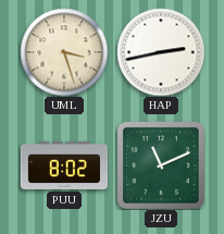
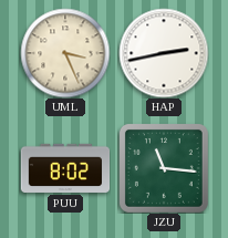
UML: 3:27 -> 3:26 (65, 53)
JZU: 11:11 -> 11:16 (164, 168)
